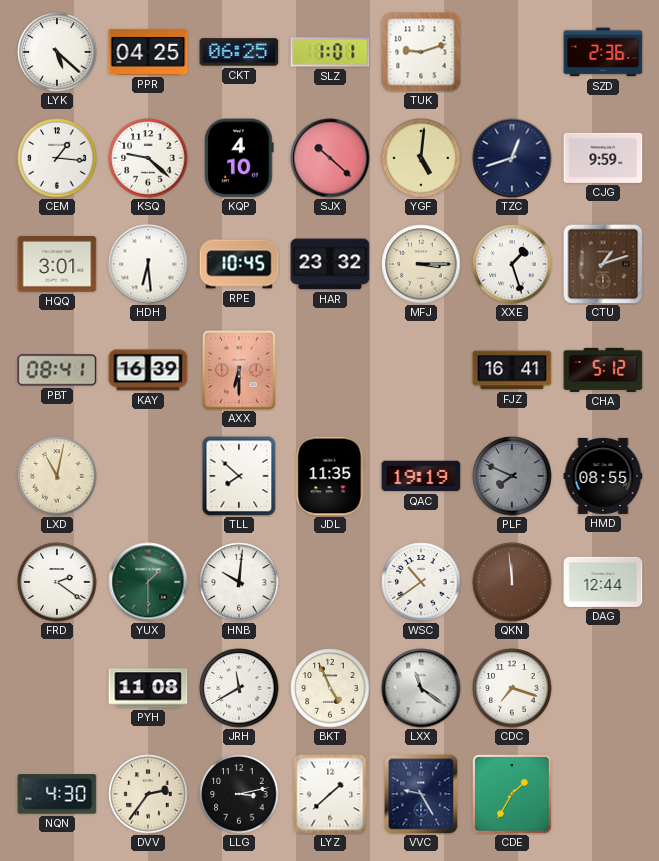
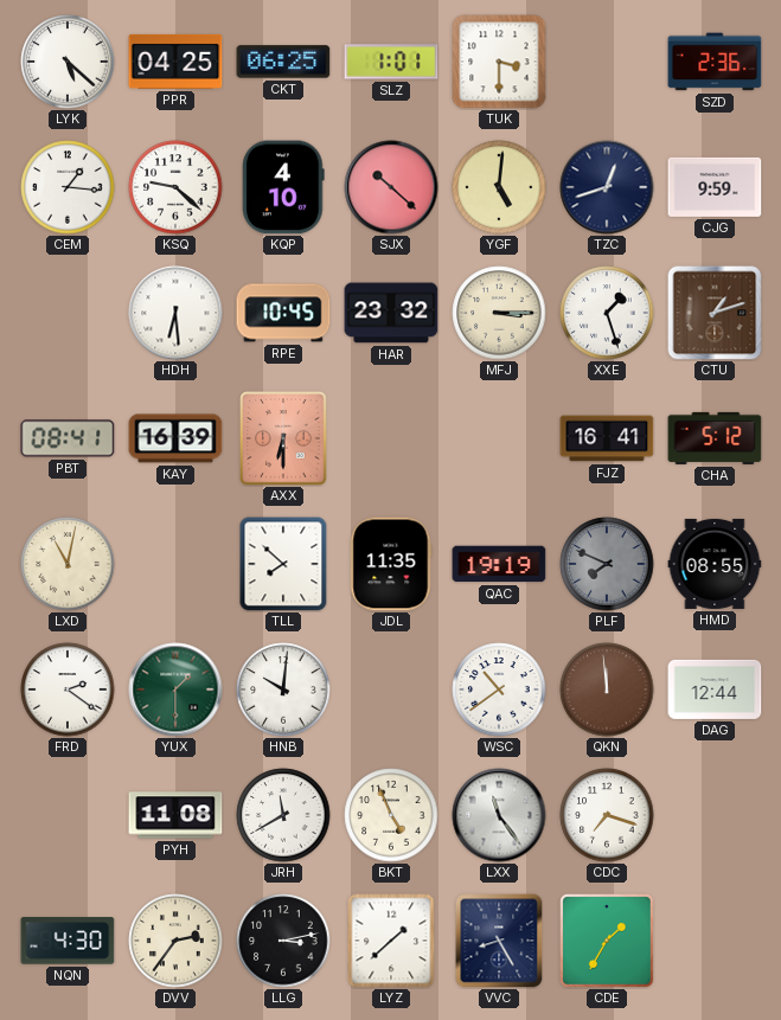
TUK: 9:12 -> 3:30 (499, 62)
HQQ: 3:01 -> none (57, 265)
LXX: 11:21 -> 11:24 (499, 815)
VVC: 9:25 -> 8:25 (499, 941)
